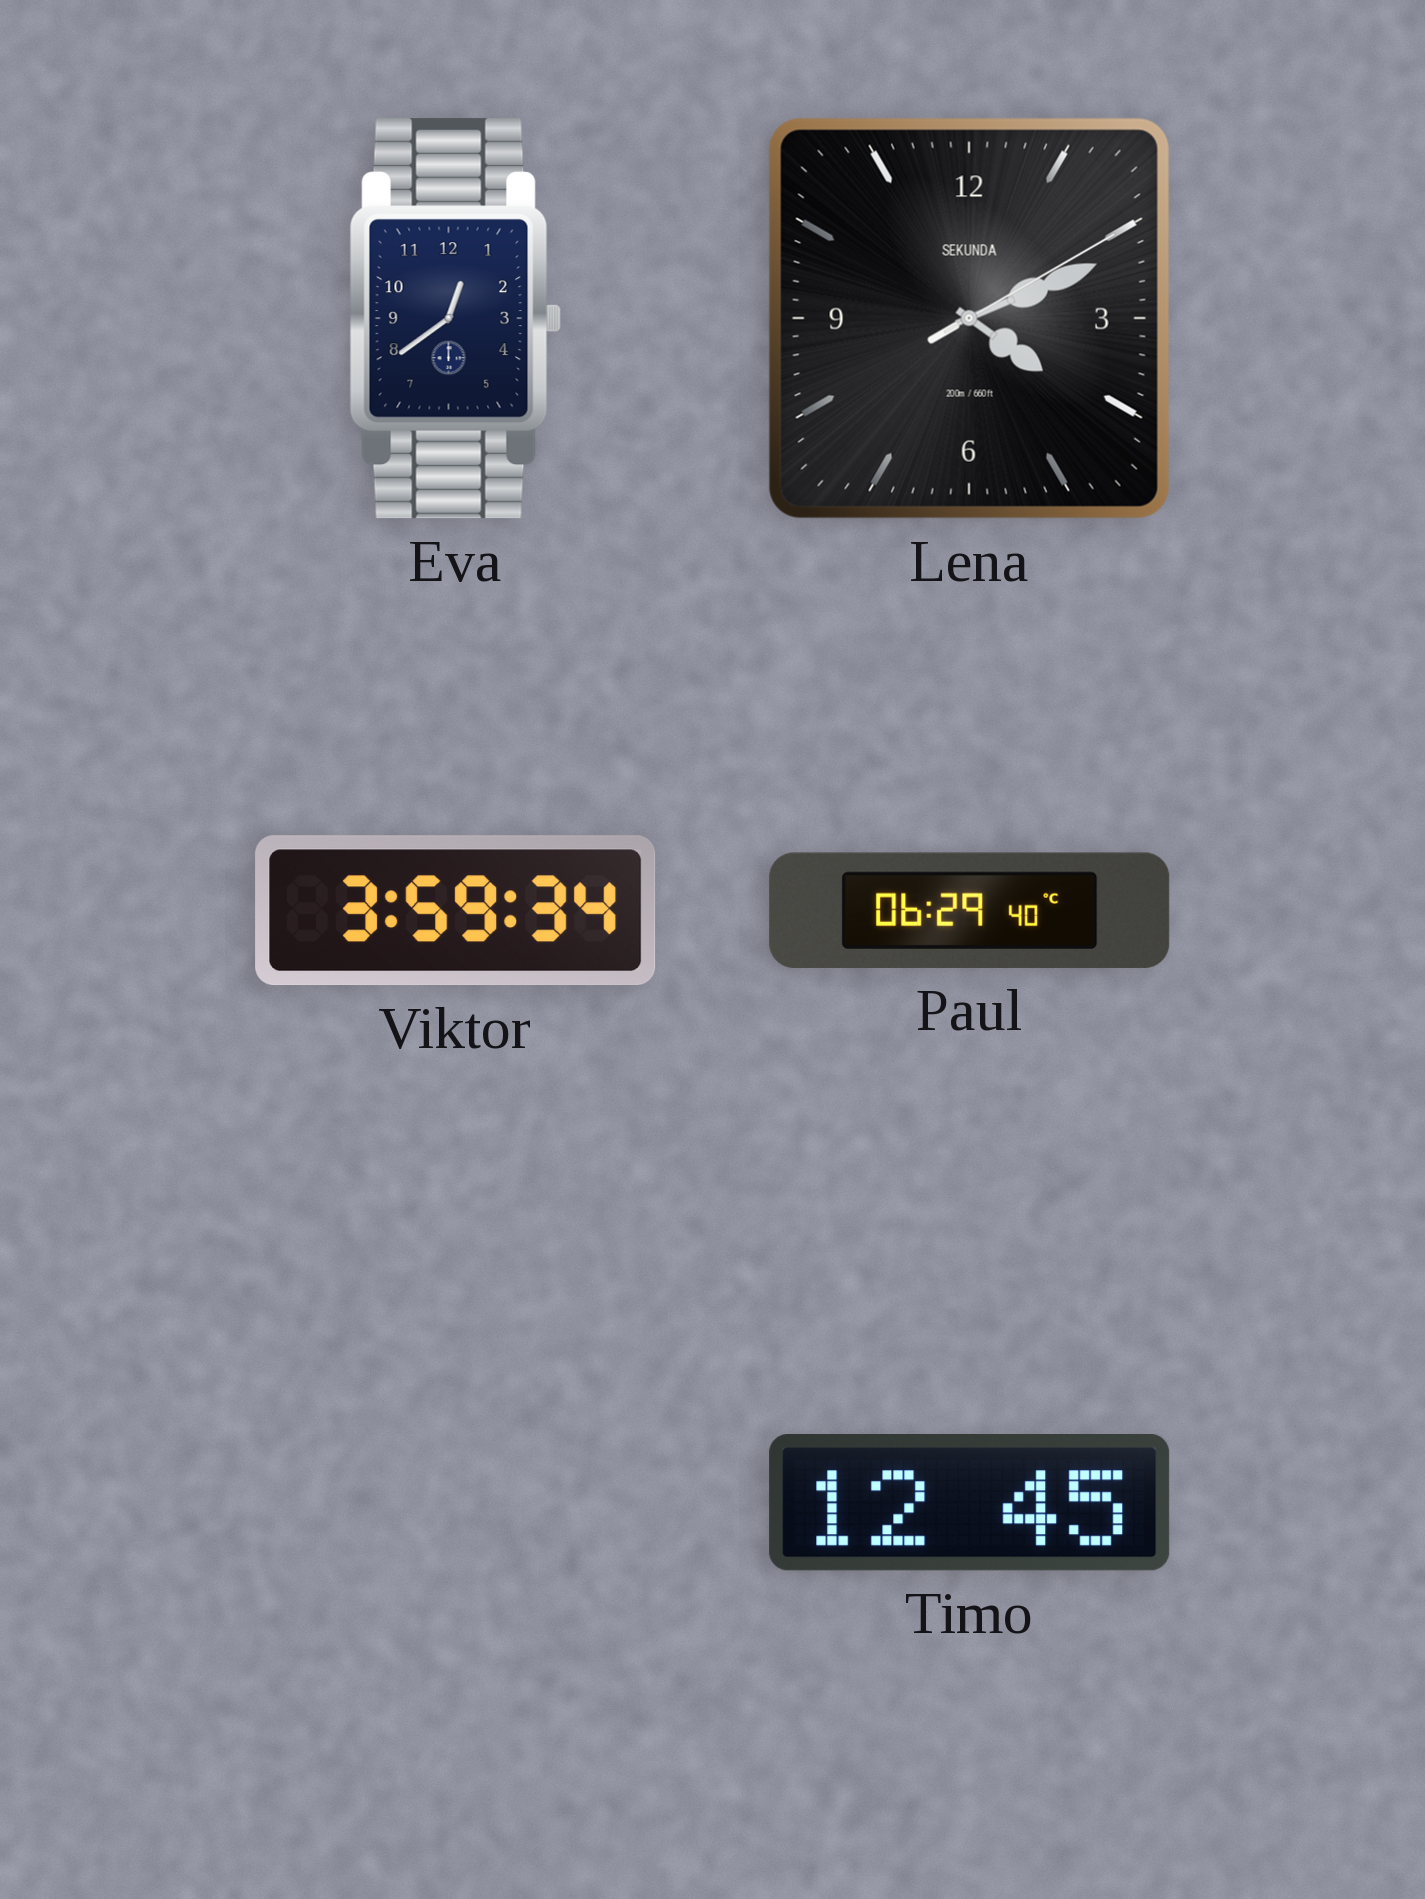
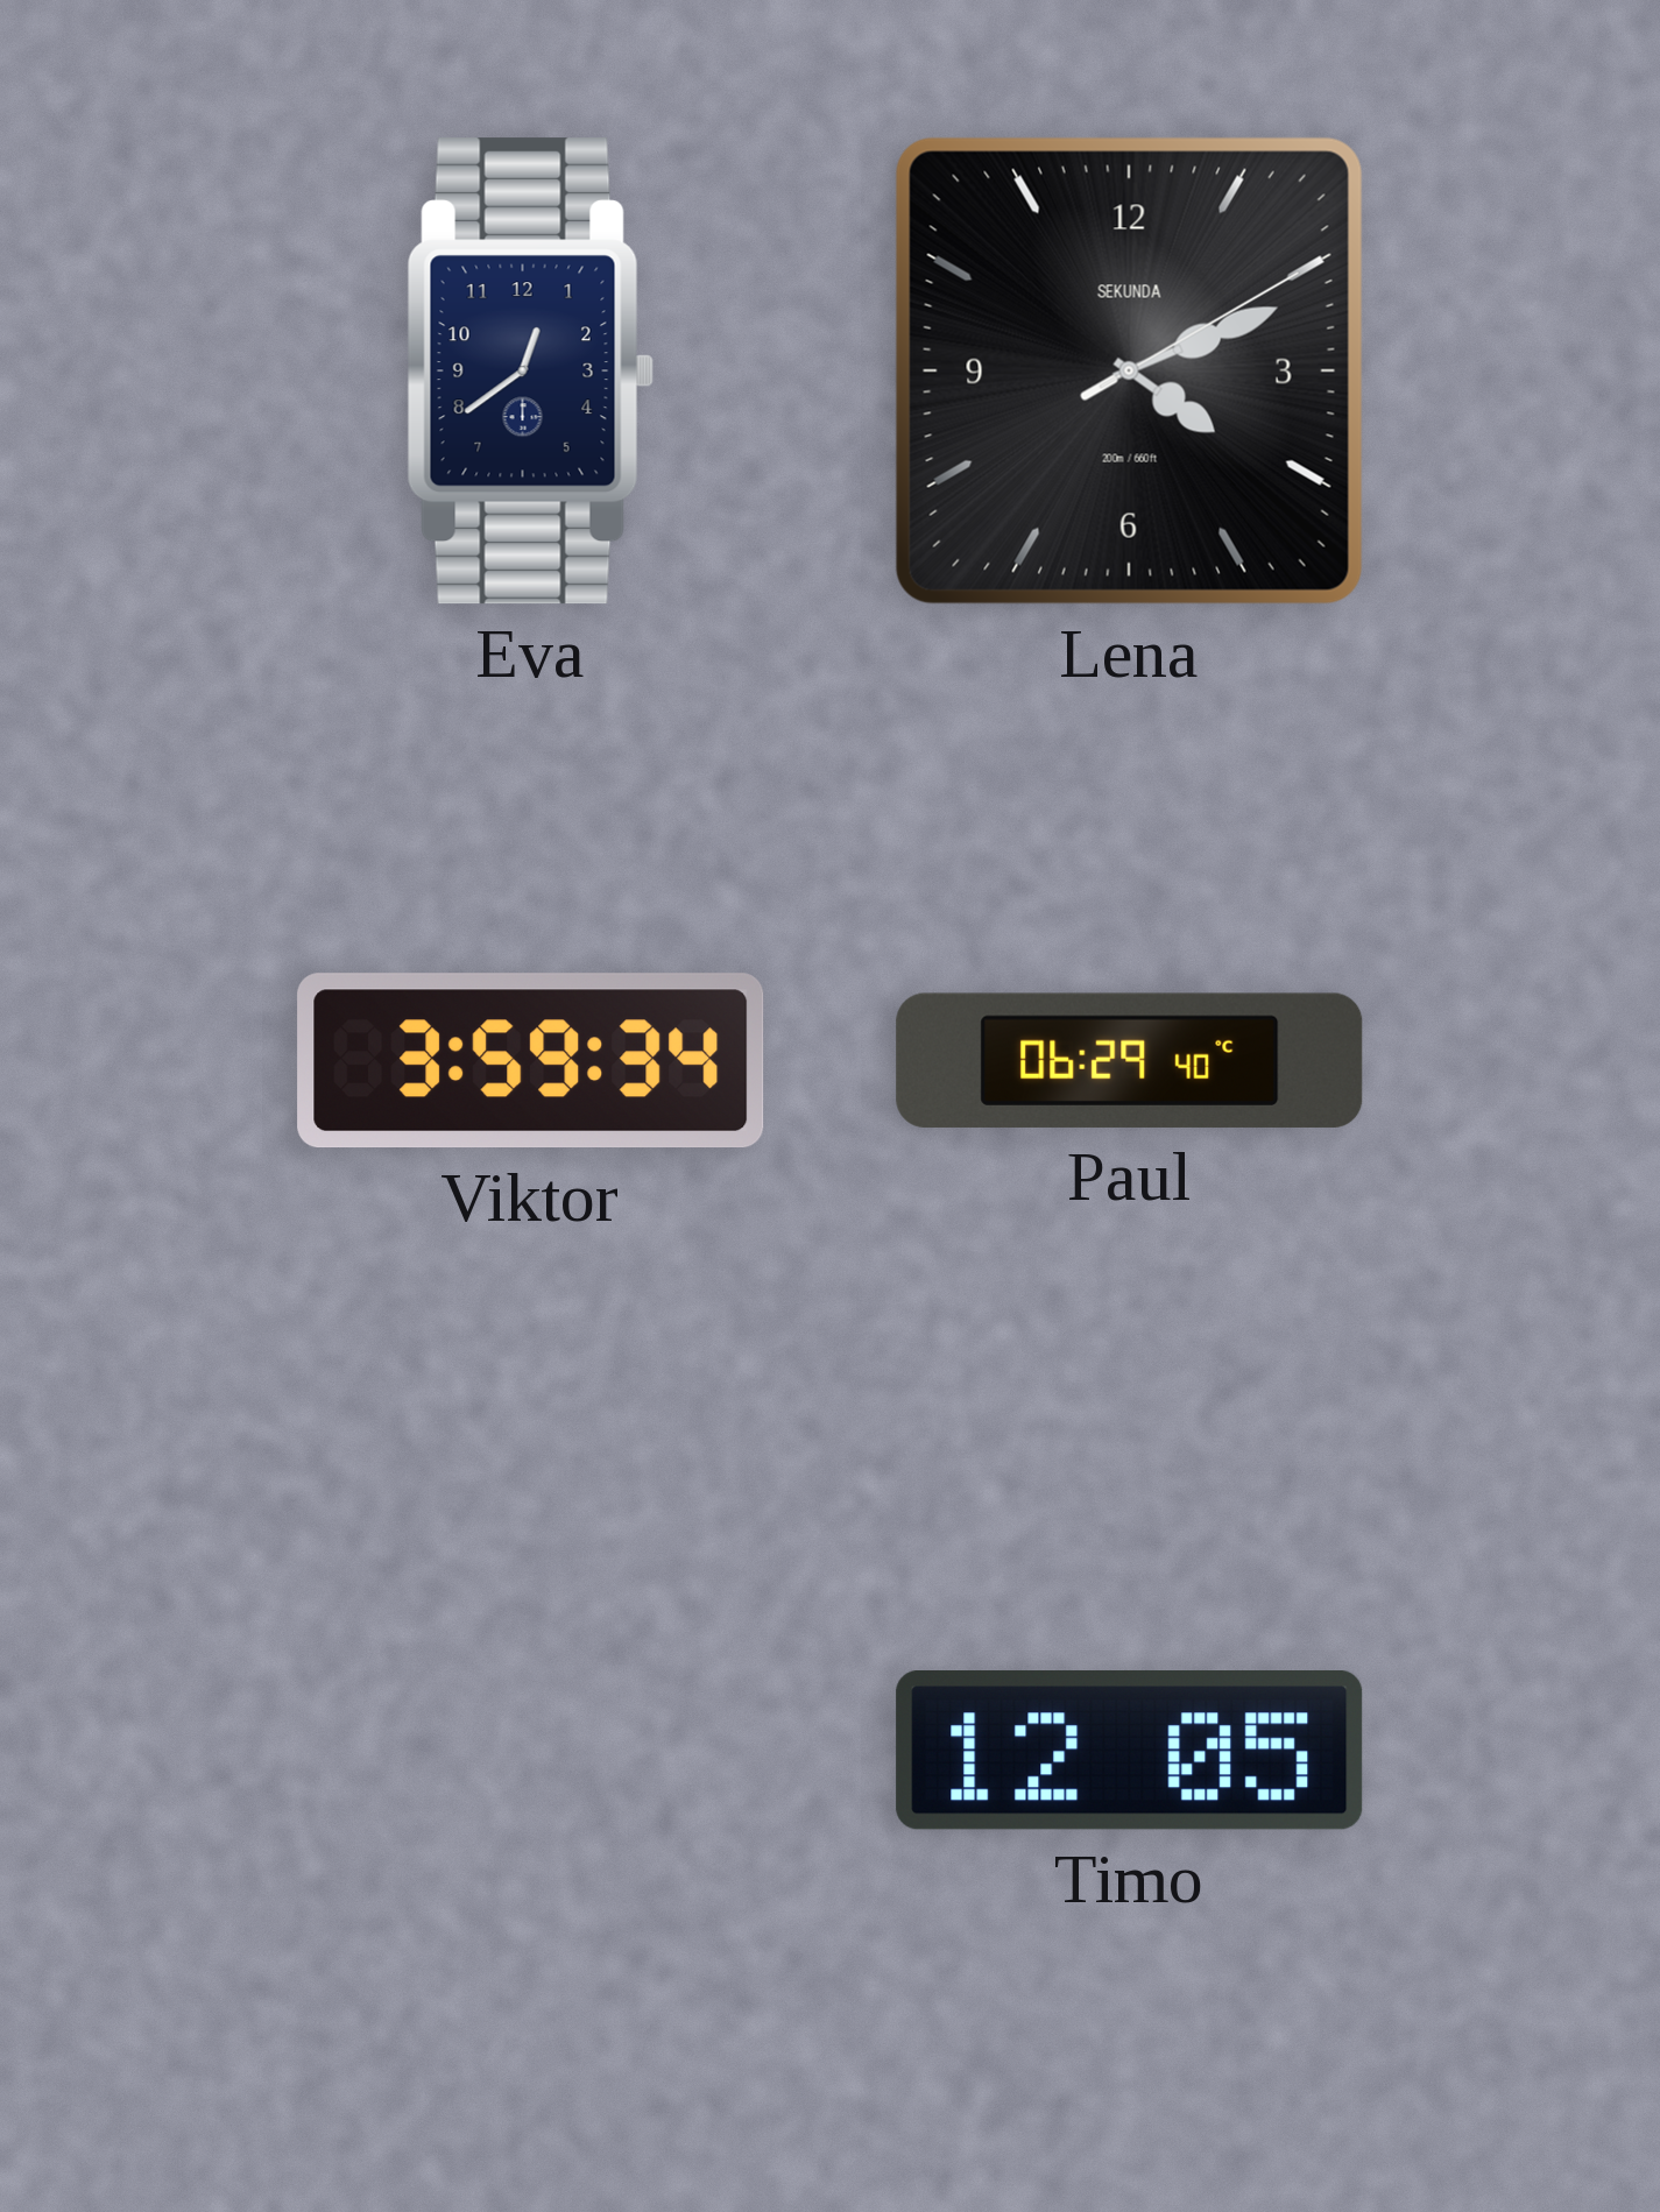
Timo: 12:45 -> 12:05 (1130, 1751)
